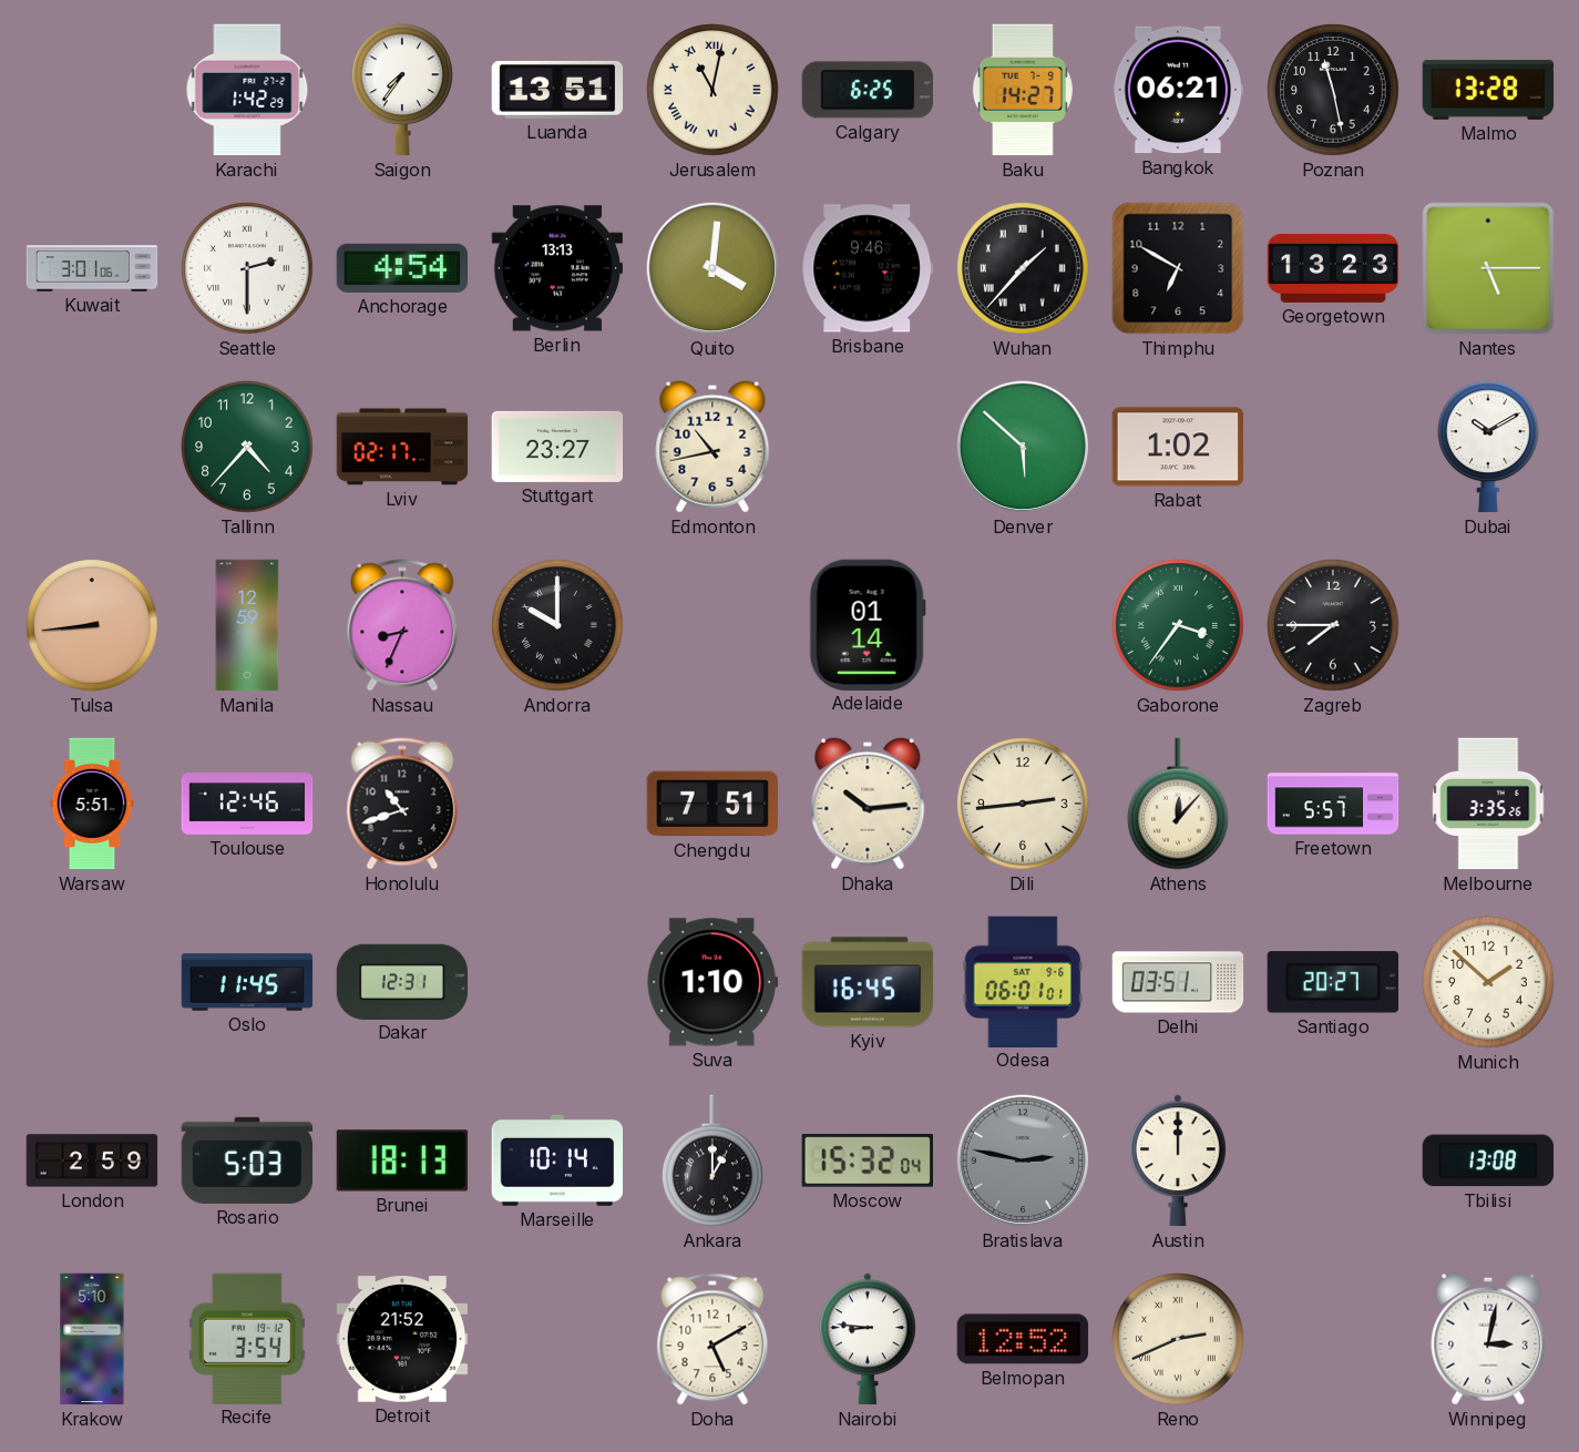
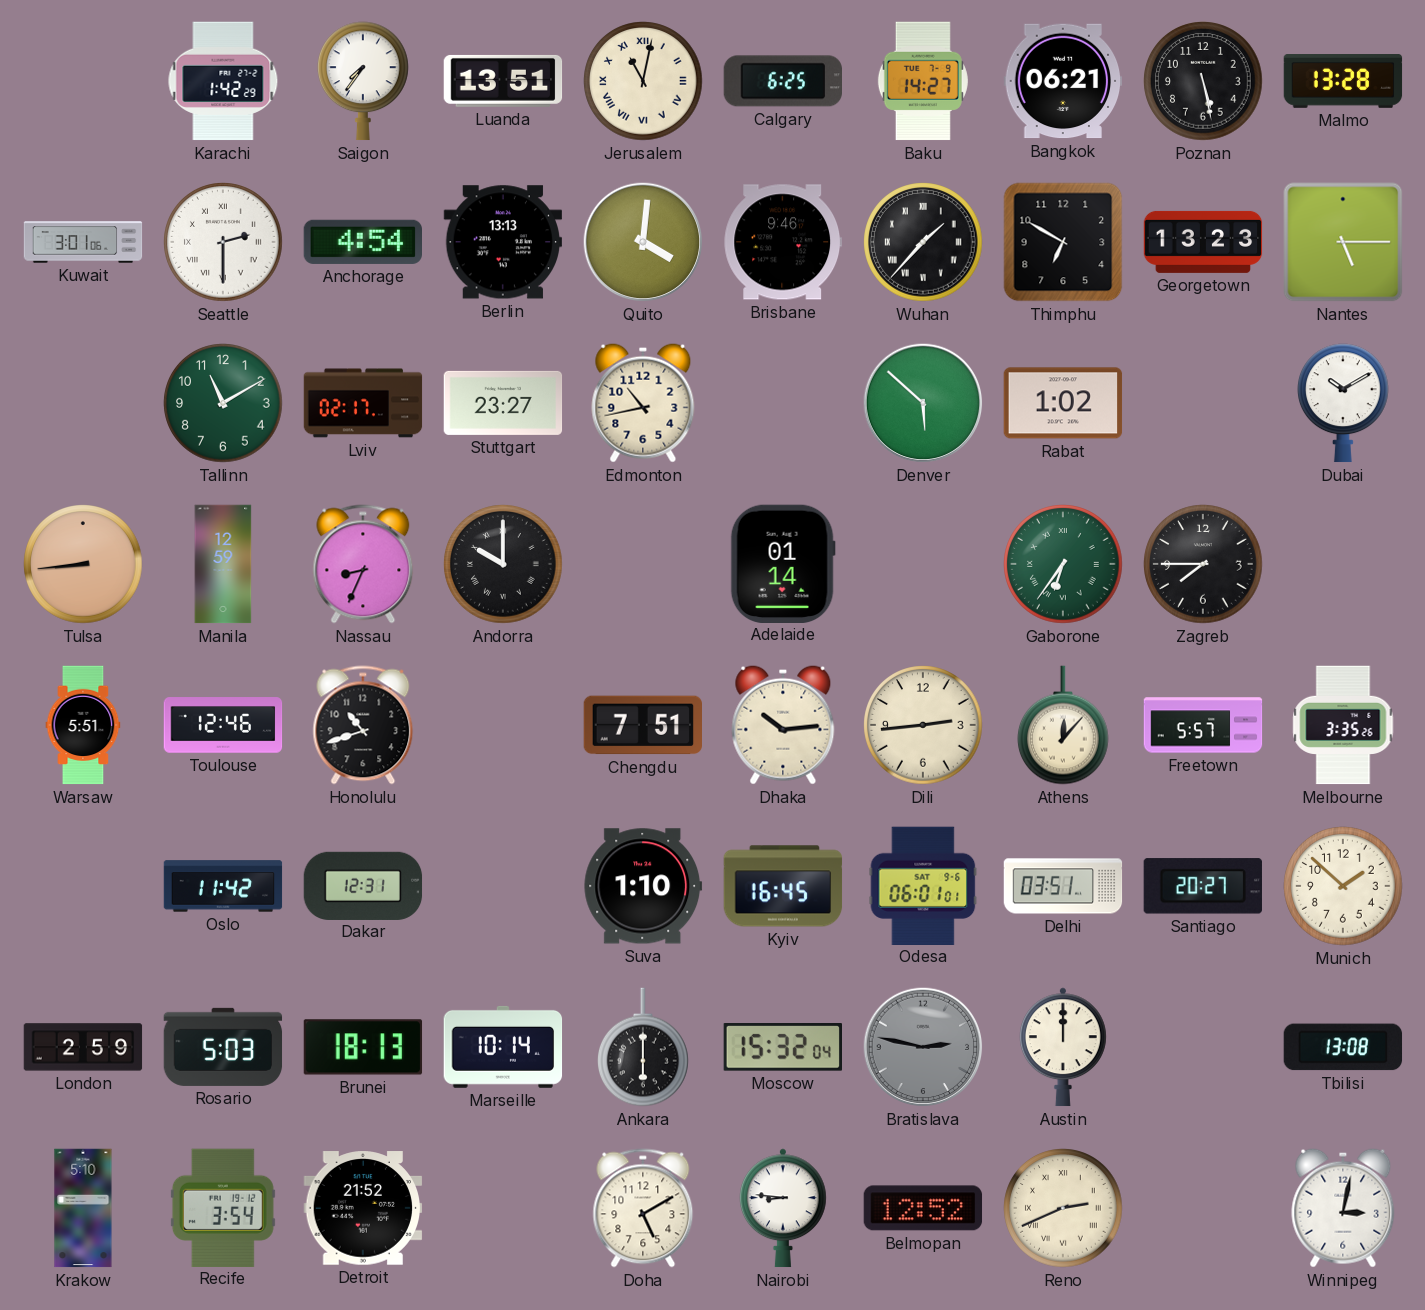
Poznan: 11:28 -> 5:28 (1203, 81)
Tallinn: 4:37 -> 11:10 (223, 403)
Gaborone: 3:36 -> 6:36 (1063, 564)
Oslo: 11:45 -> 11:42 (223, 886)
Ankara: 1:00 -> 6:00 (644, 1047)
